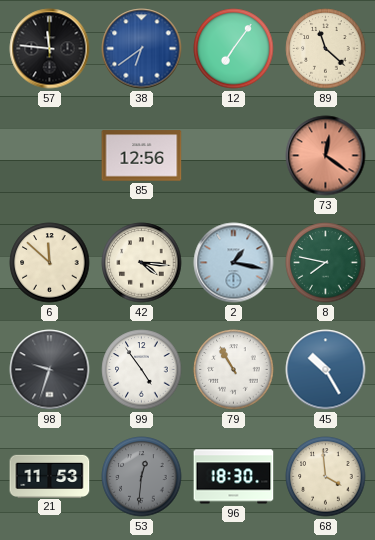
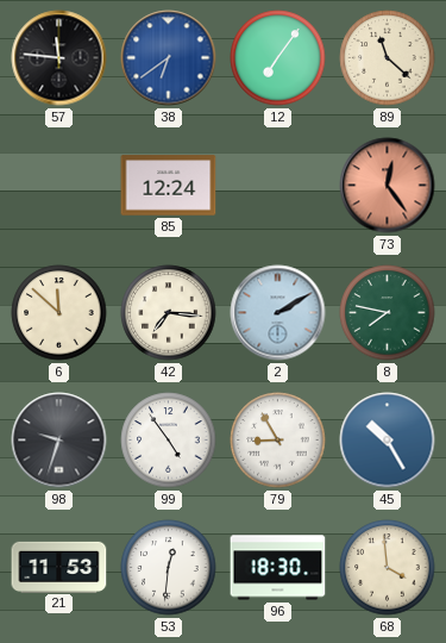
85: 12:56 -> 12:24 (169, 186)
73: 12:21 -> 12:24 (388, 186)
42: 4:16 -> 7:16 (169, 313)
2: 1:17 -> 2:10 (278, 313)
79: 10:55 -> 8:55 (278, 441)
53 dial: grey -> white (169, 568)
